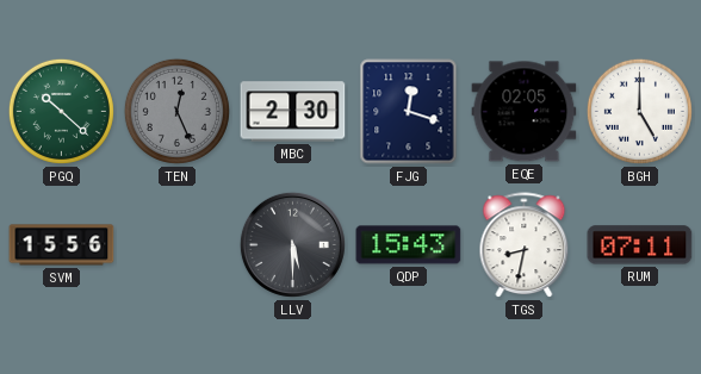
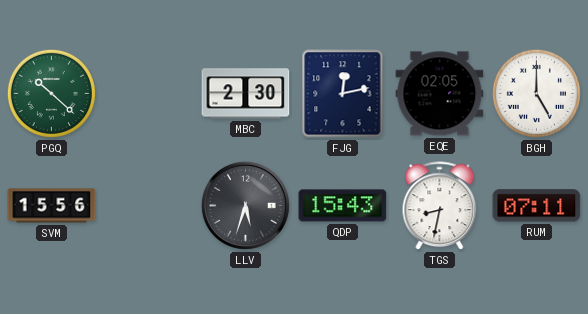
TEN: 12:26 -> none (176, 111)
FJG: 12:18 -> 12:13 (343, 94)
LLV: 5:30 -> 5:33 (245, 205)
